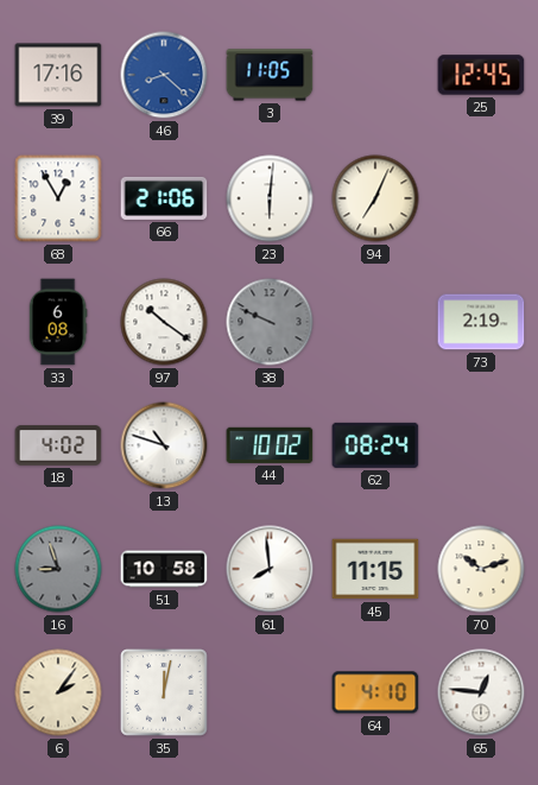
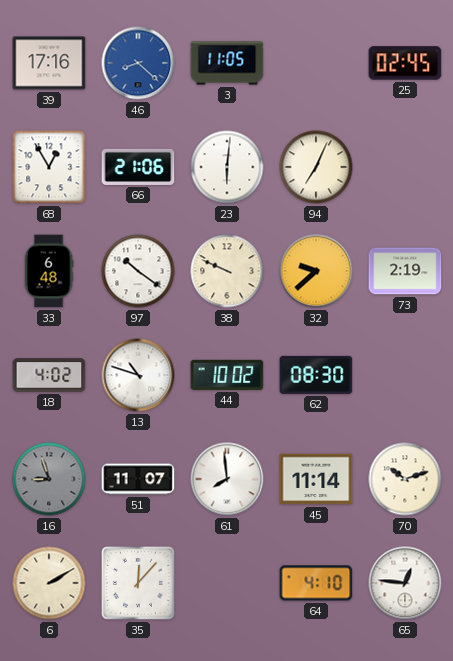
25: 12:45 -> 02:45 (405, 63)
33: 6:08 -> 6:48 (49, 271)
38 dial: grey -> cream (227, 271)
32: none -> 9:38 (316, 271)
62: 08:24 -> 08:30 (316, 375)
51: 10:58 -> 11:07 (138, 479)
45: 11:15 -> 11:14 (316, 479)
6: 2:06 -> 2:10 (49, 583)
35: 12:02 -> 12:07 (139, 584)
